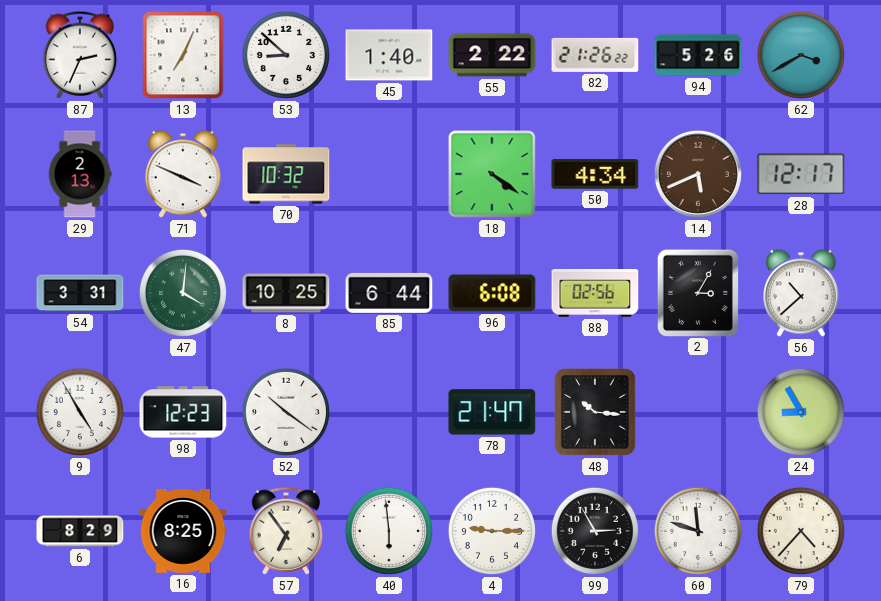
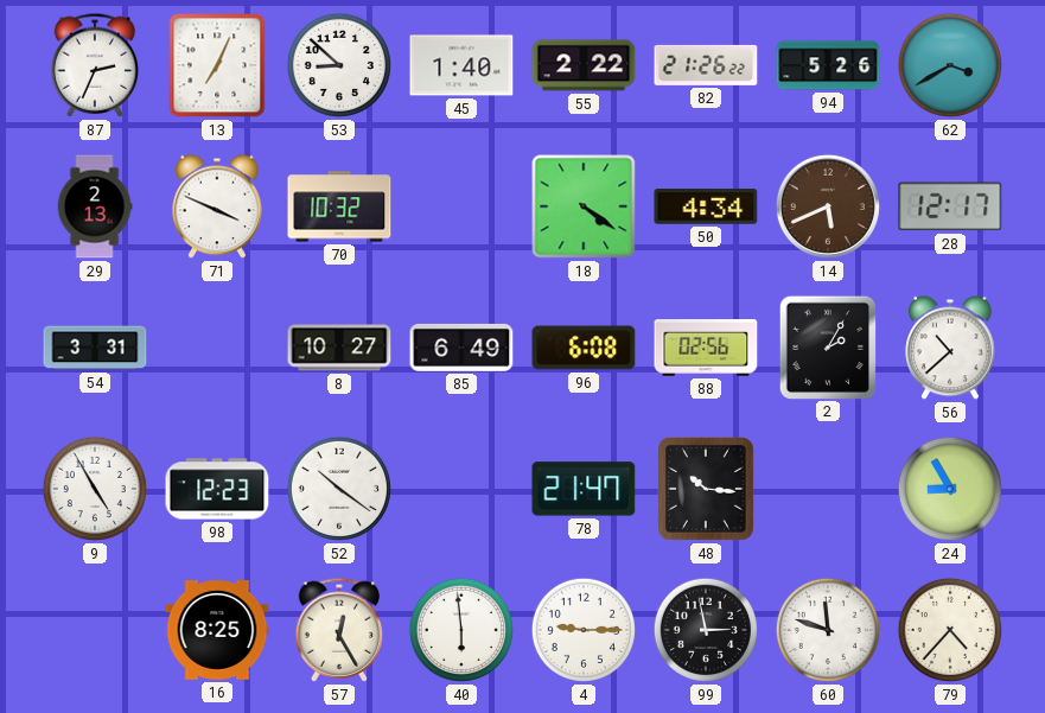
47: 4:01 -> none (183, 293)
8: 10:25 -> 10:27 (339, 348)
85: 6:44 -> 6:49 (461, 348)
2: 3:05 -> 2:05 (827, 346)
6: 8:29 -> none (80, 531)
57: 6:54 -> 12:25 (339, 630)
99: 2:55 -> 2:58 (706, 630)
